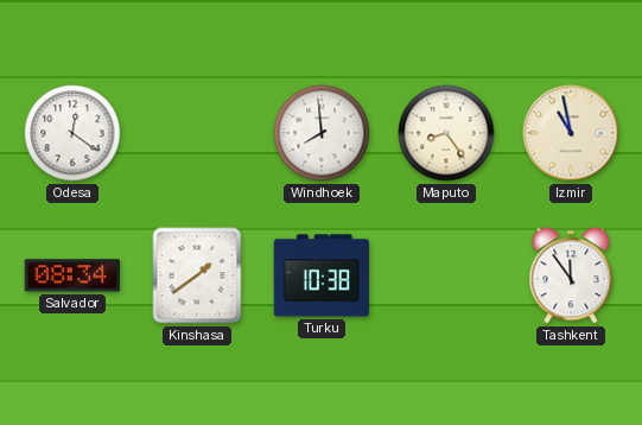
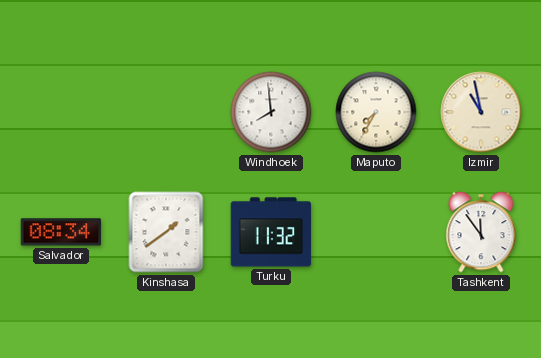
Odesa: 12:21 -> none (72, 133)
Maputo: 8:24 -> 7:35 (376, 112)
Turku: 10:38 -> 11:32 (271, 232)
